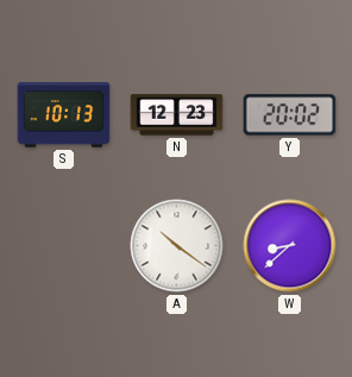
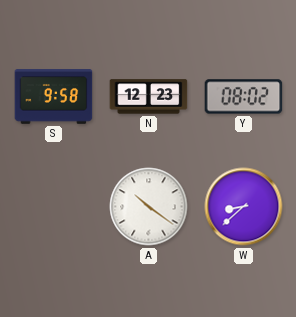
S: 10:13 -> 9:58 (54, 97)
Y: 20:02 -> 08:02 (244, 97)
